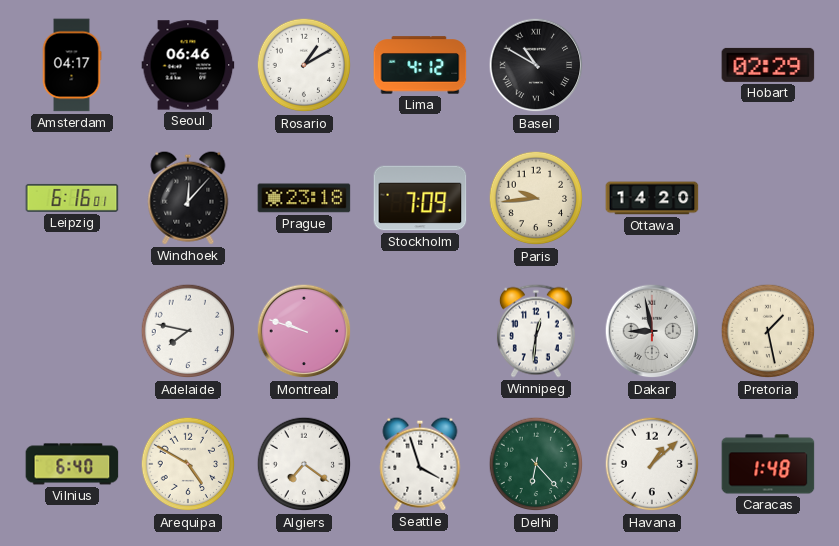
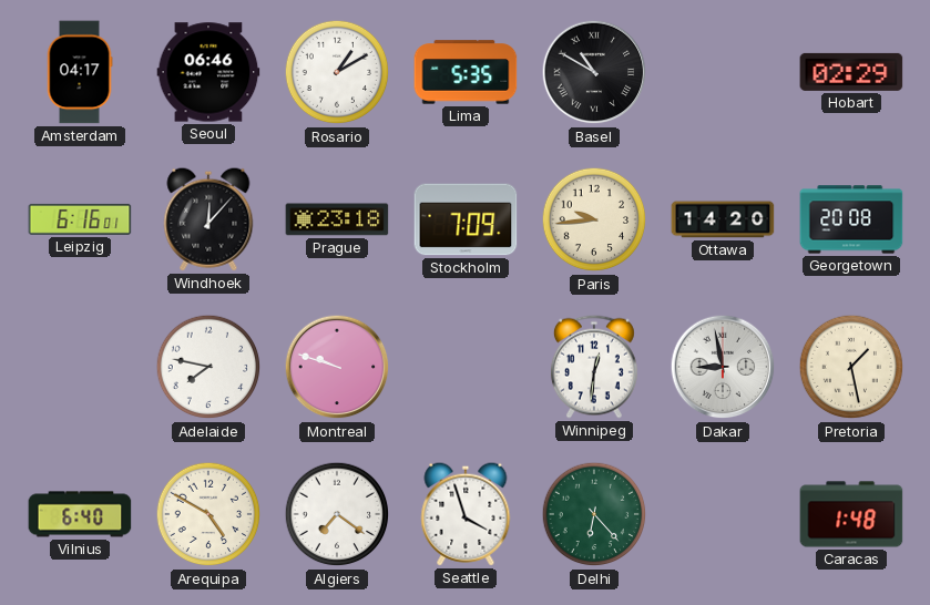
Lima: 4:12 -> 5:35 (466, 72)
Georgetown: none -> 20:08 (851, 219)
Havana: 1:08 -> none (652, 464)
